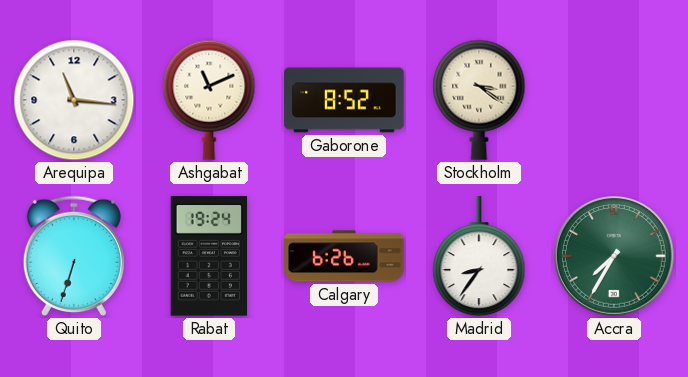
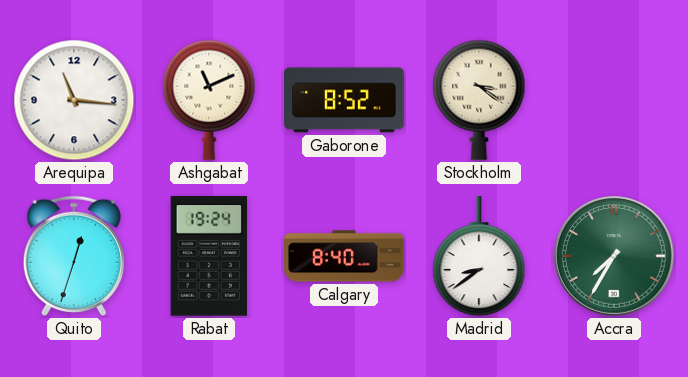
Quito: 6:33 -> 12:33 (74, 256)
Calgary: 6:26 -> 8:40 (344, 256)
Madrid: 8:36 -> 8:39 (479, 257)
